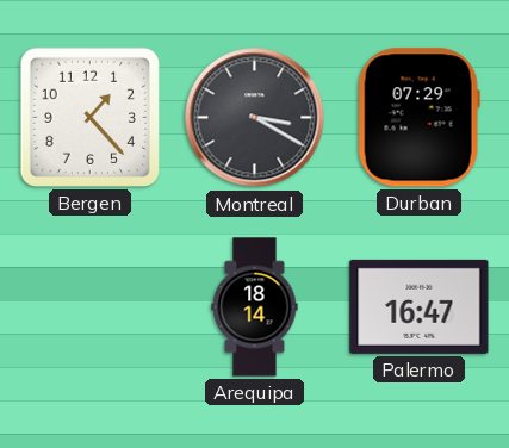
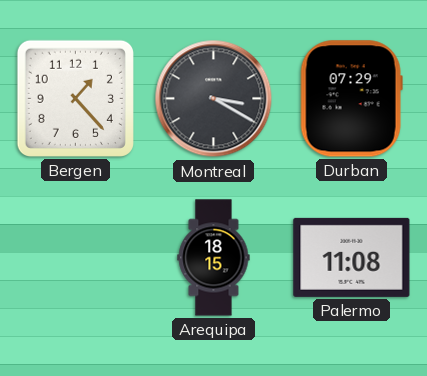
Arequipa: 18:14 -> 18:15 (214, 258)
Palermo: 16:47 -> 11:08 (352, 257)
